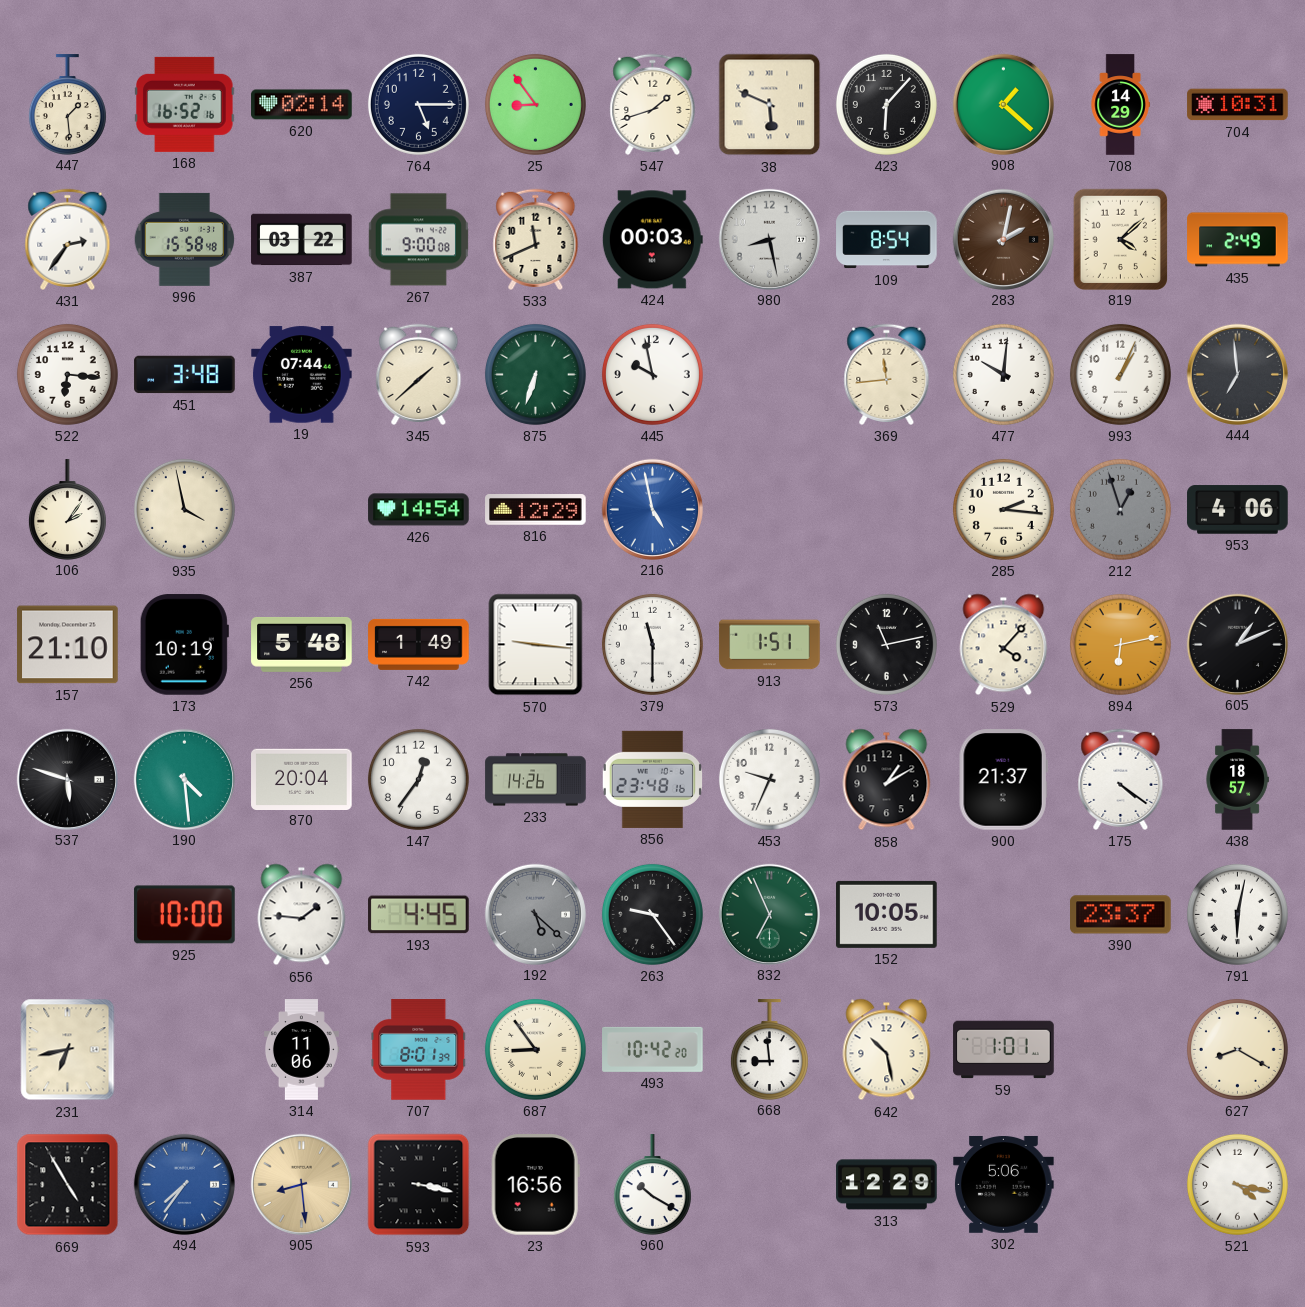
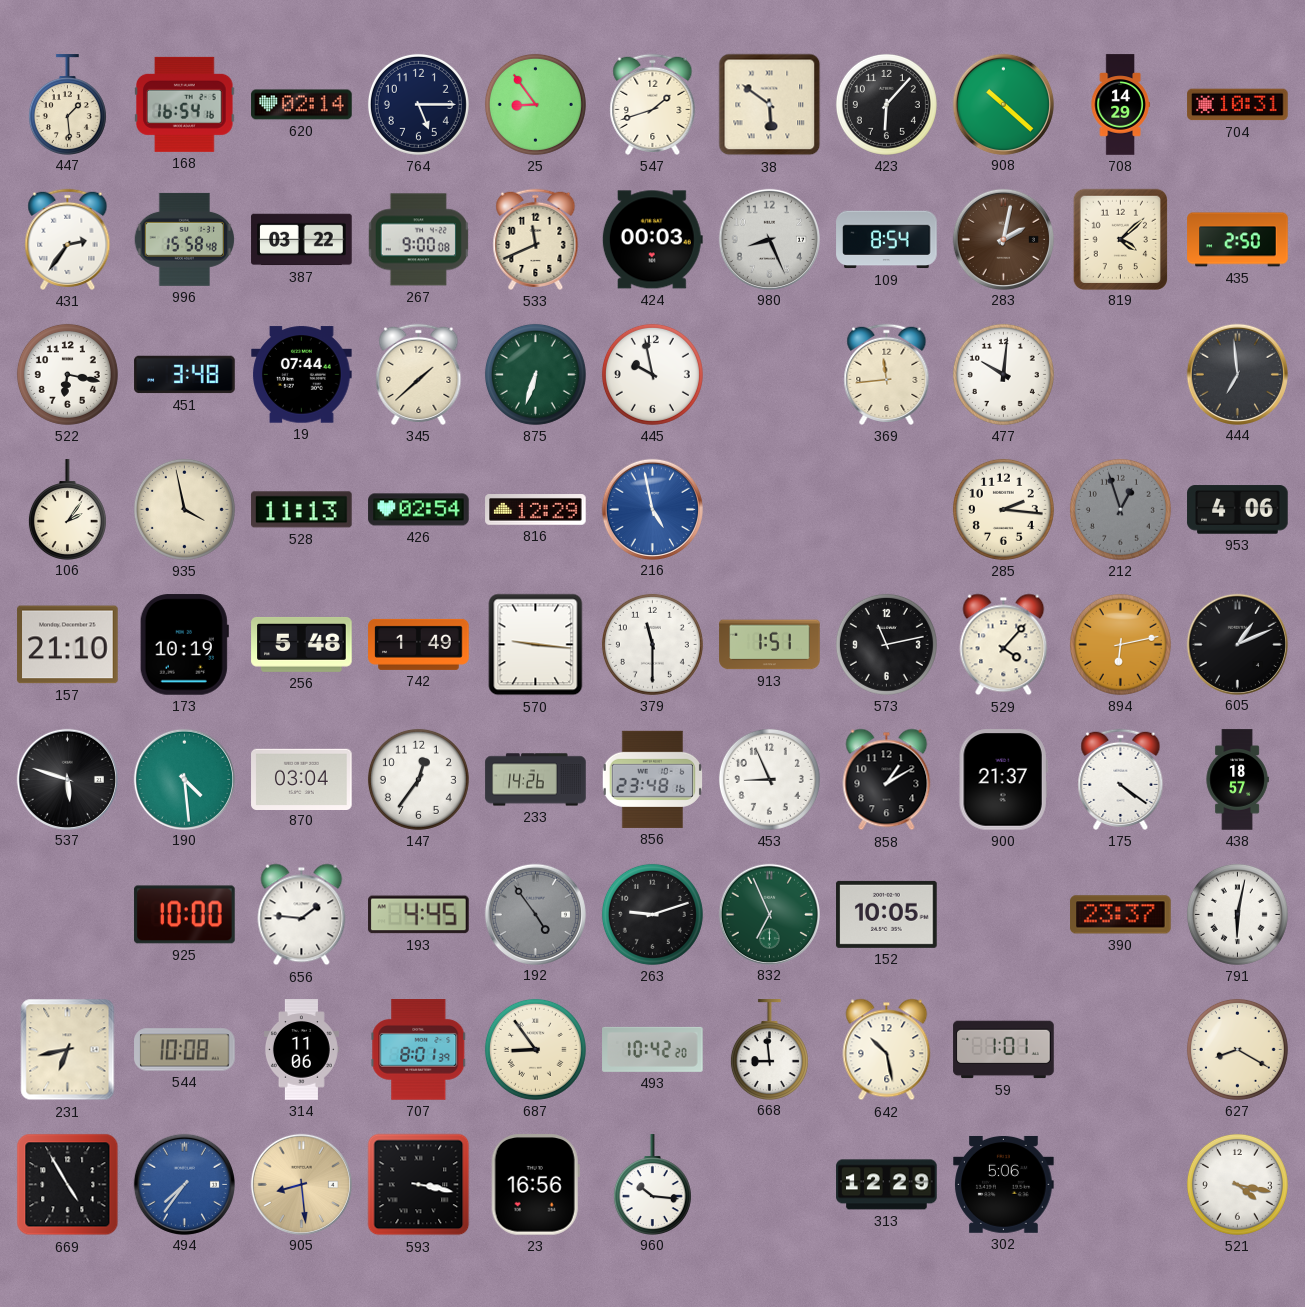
168: 16:52 -> 16:54 (185, 104)
38: 5:49 -> 5:51 (770, 105)
908: 1:22 -> 10:22 (1003, 104)
980: 8:28 -> 8:26 (769, 239)
435: 2:49 -> 2:50 (1238, 240)
522: 6:16 -> 6:17 (67, 374)
993: 1:04 -> none (1120, 374)
528: none -> 11:13 (302, 510)
426: 14:54 -> 02:54 (419, 510)
870: 20:04 -> 03:04 (302, 779)
453: 9:34 -> 8:56 (769, 779)
192: 5:22 -> 4:54 (535, 914)
263: 9:24 -> 9:12 (652, 914)
544: none -> 10:08 (185, 1050)
960: 10:20 -> 10:16 (652, 1184)
